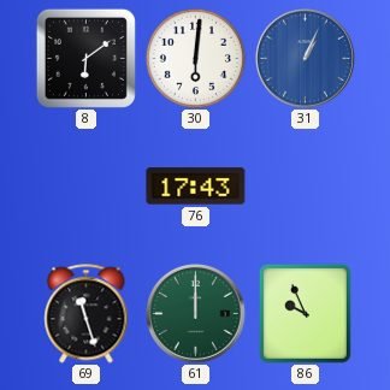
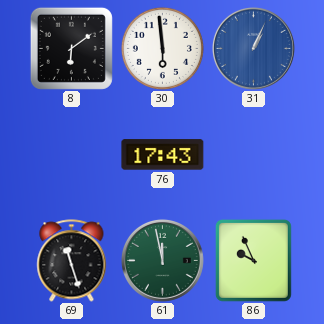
30: 6:01 -> 5:59 (162, 48)
61: 12:00 -> 11:58 (162, 260)
